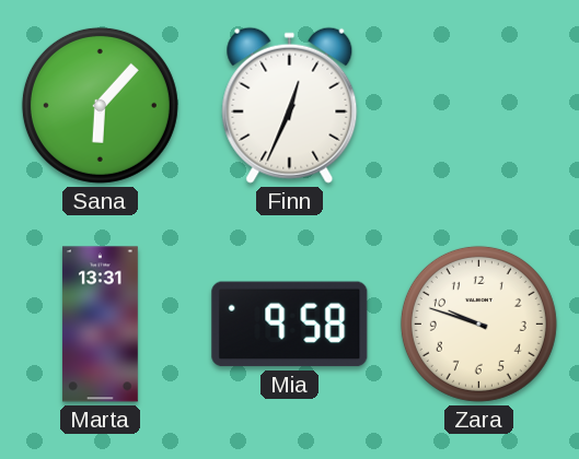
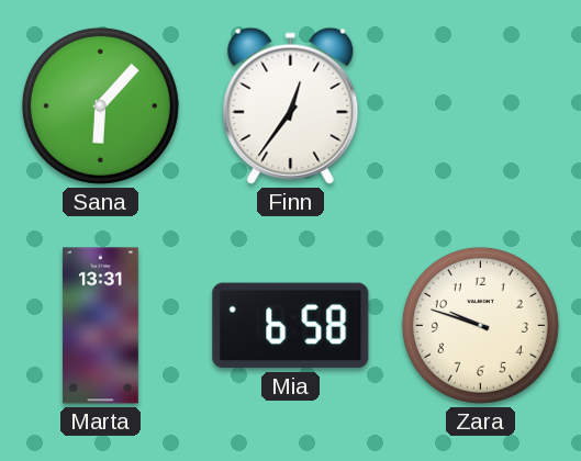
Finn: 12:34 -> 12:36 (291, 105)
Mia: 9:58 -> 6:58 (291, 326)
